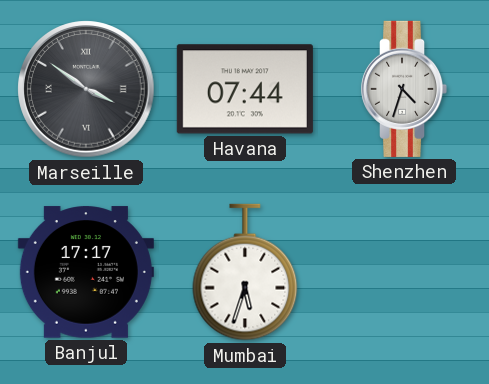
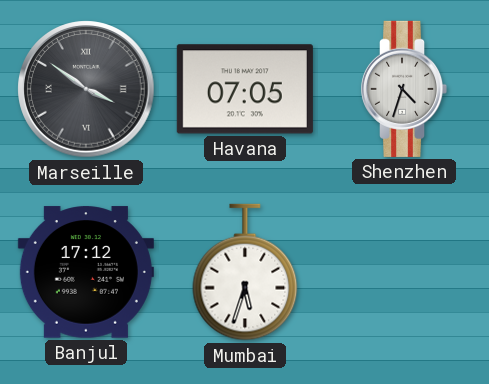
Havana: 07:44 -> 07:05 (245, 89)
Banjul: 17:17 -> 17:12 (86, 272)
